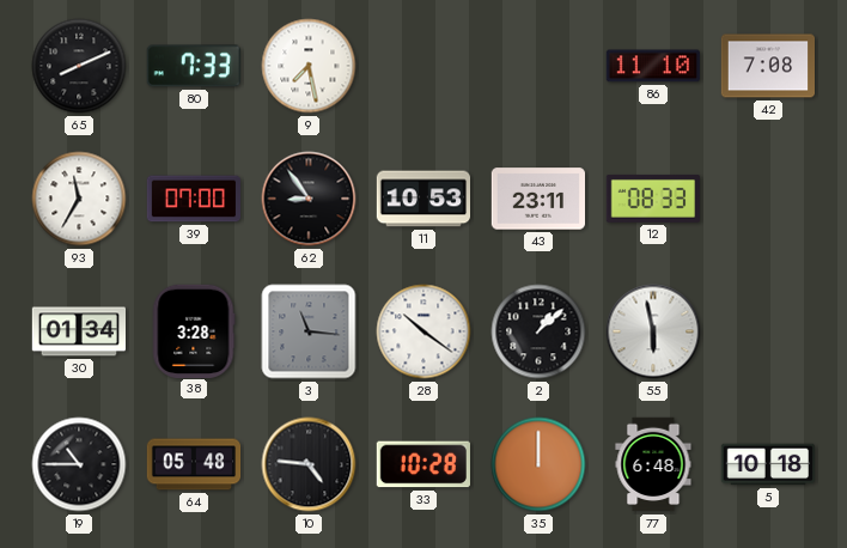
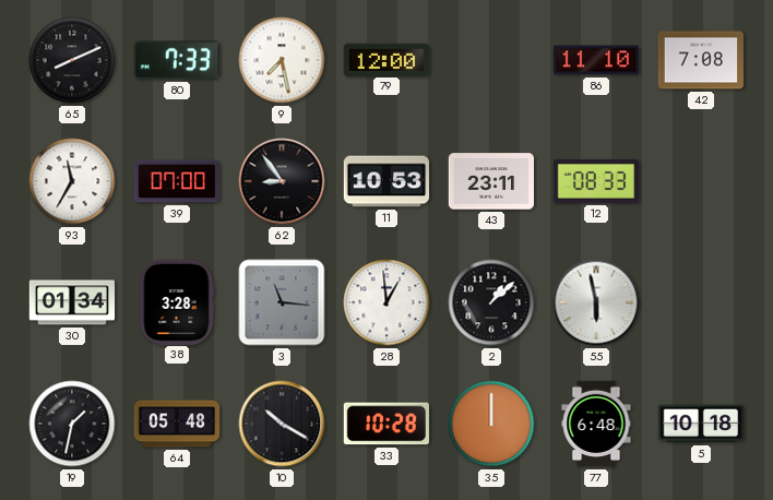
79: none -> 12:00 (385, 59)
28: 10:21 -> 12:59 (386, 302)
19: 10:45 -> 1:32 (72, 424)
10: 4:46 -> 10:20 (282, 424)
